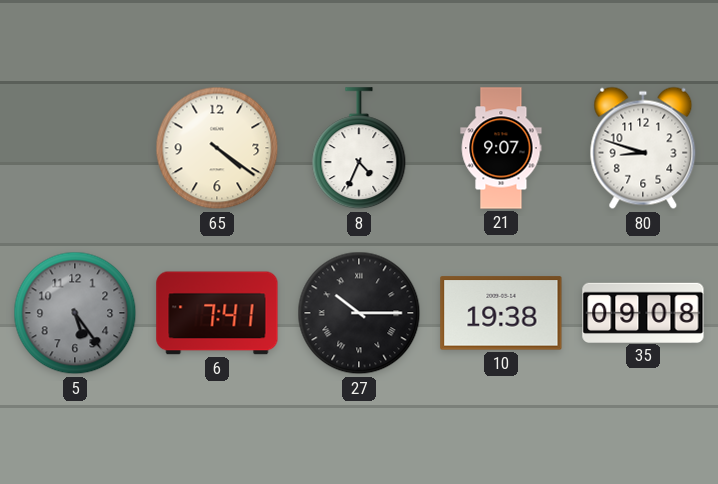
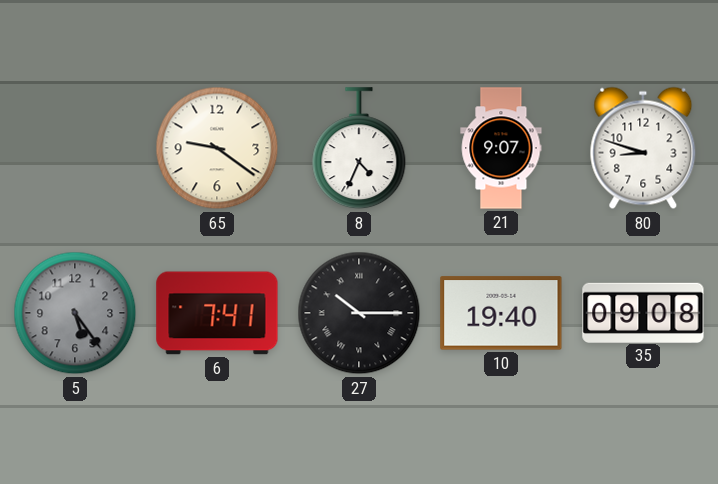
65: 4:21 -> 9:21 (217, 148)
10: 19:38 -> 19:40 (501, 313)
